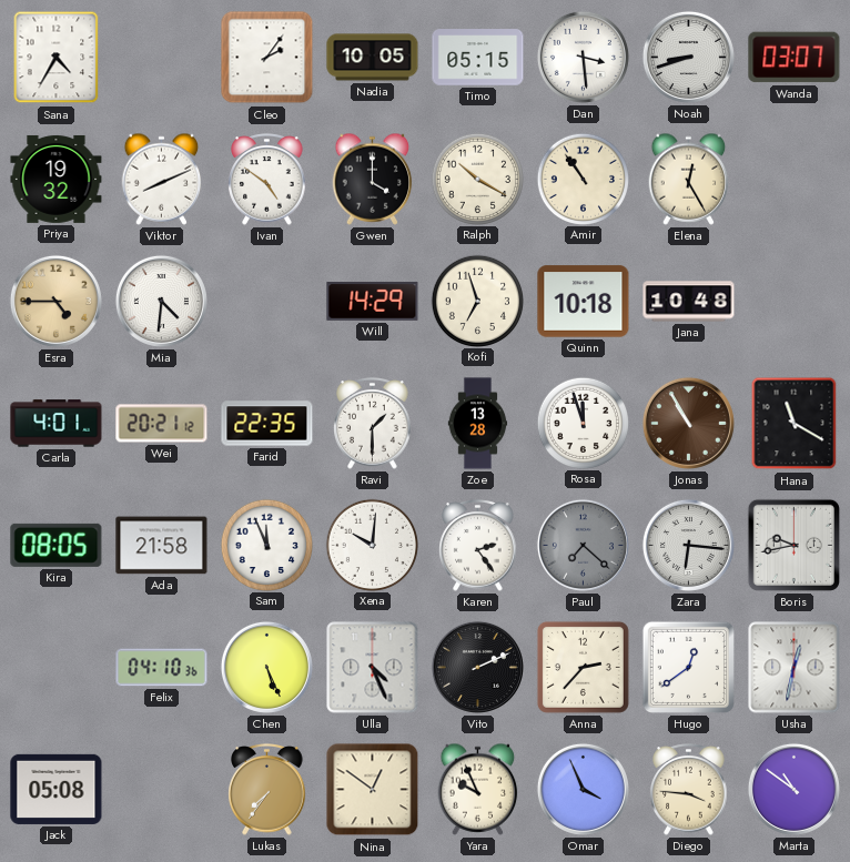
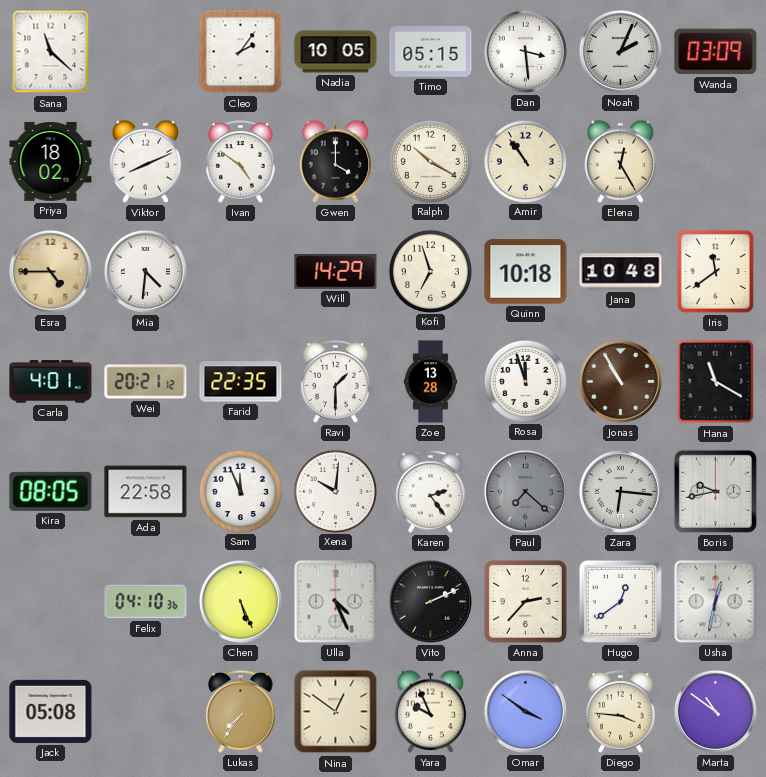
Sana: 4:35 -> 11:22 (51, 52)
Noah: 8:42 -> 2:04 (620, 51)
Wanda: 03:07 -> 03:09 (716, 52)
Priya: 19:32 -> 18:02 (51, 161)
Iris: none -> 11:39 (715, 271)
Ada: 21:58 -> 22:58 (146, 492)
Omar: 3:56 -> 3:51 (525, 711)
